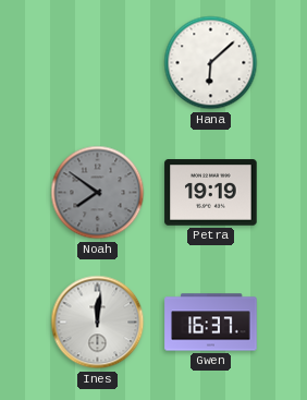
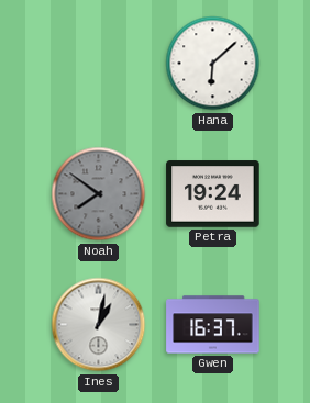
Petra: 19:19 -> 19:24 (213, 194)
Ines: 12:01 -> 1:02 (99, 325)
